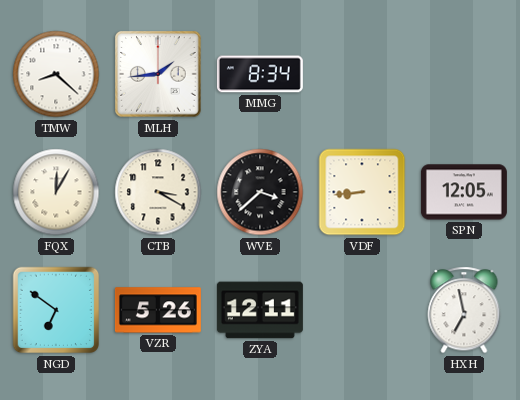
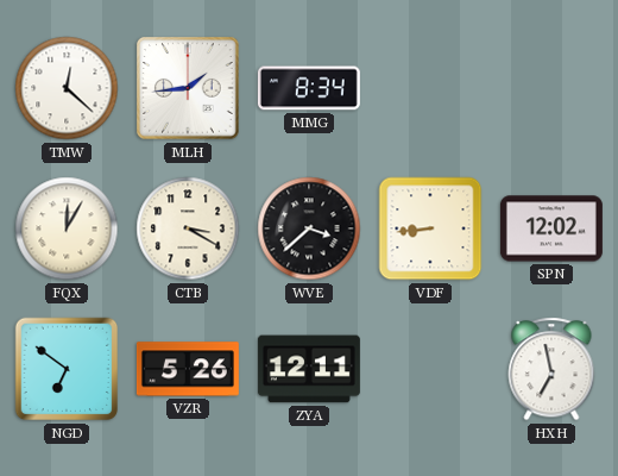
TMW: 8:22 -> 12:22 (67, 88)
SPN: 12:05 -> 12:02 (551, 228)
